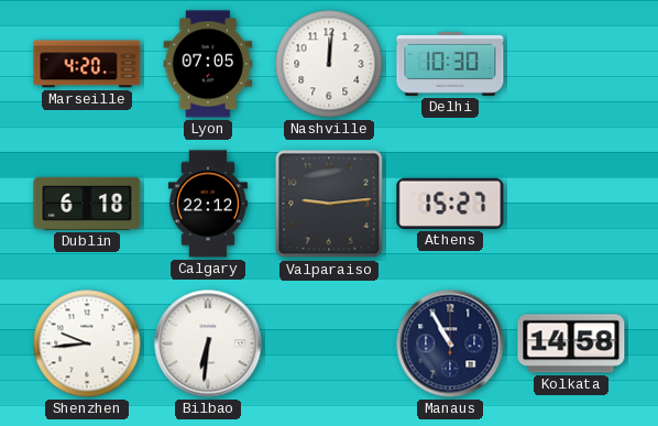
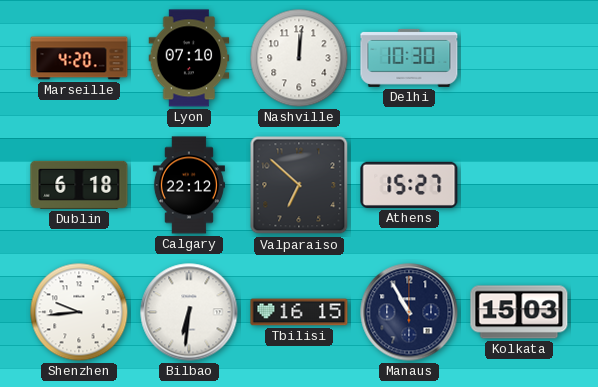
Lyon: 07:05 -> 07:10 (189, 58)
Valparaiso: 9:14 -> 6:52 (299, 185)
Tbilisi: none -> 16:15 (299, 312)
Kolkata: 14:58 -> 15:03 (519, 312)
